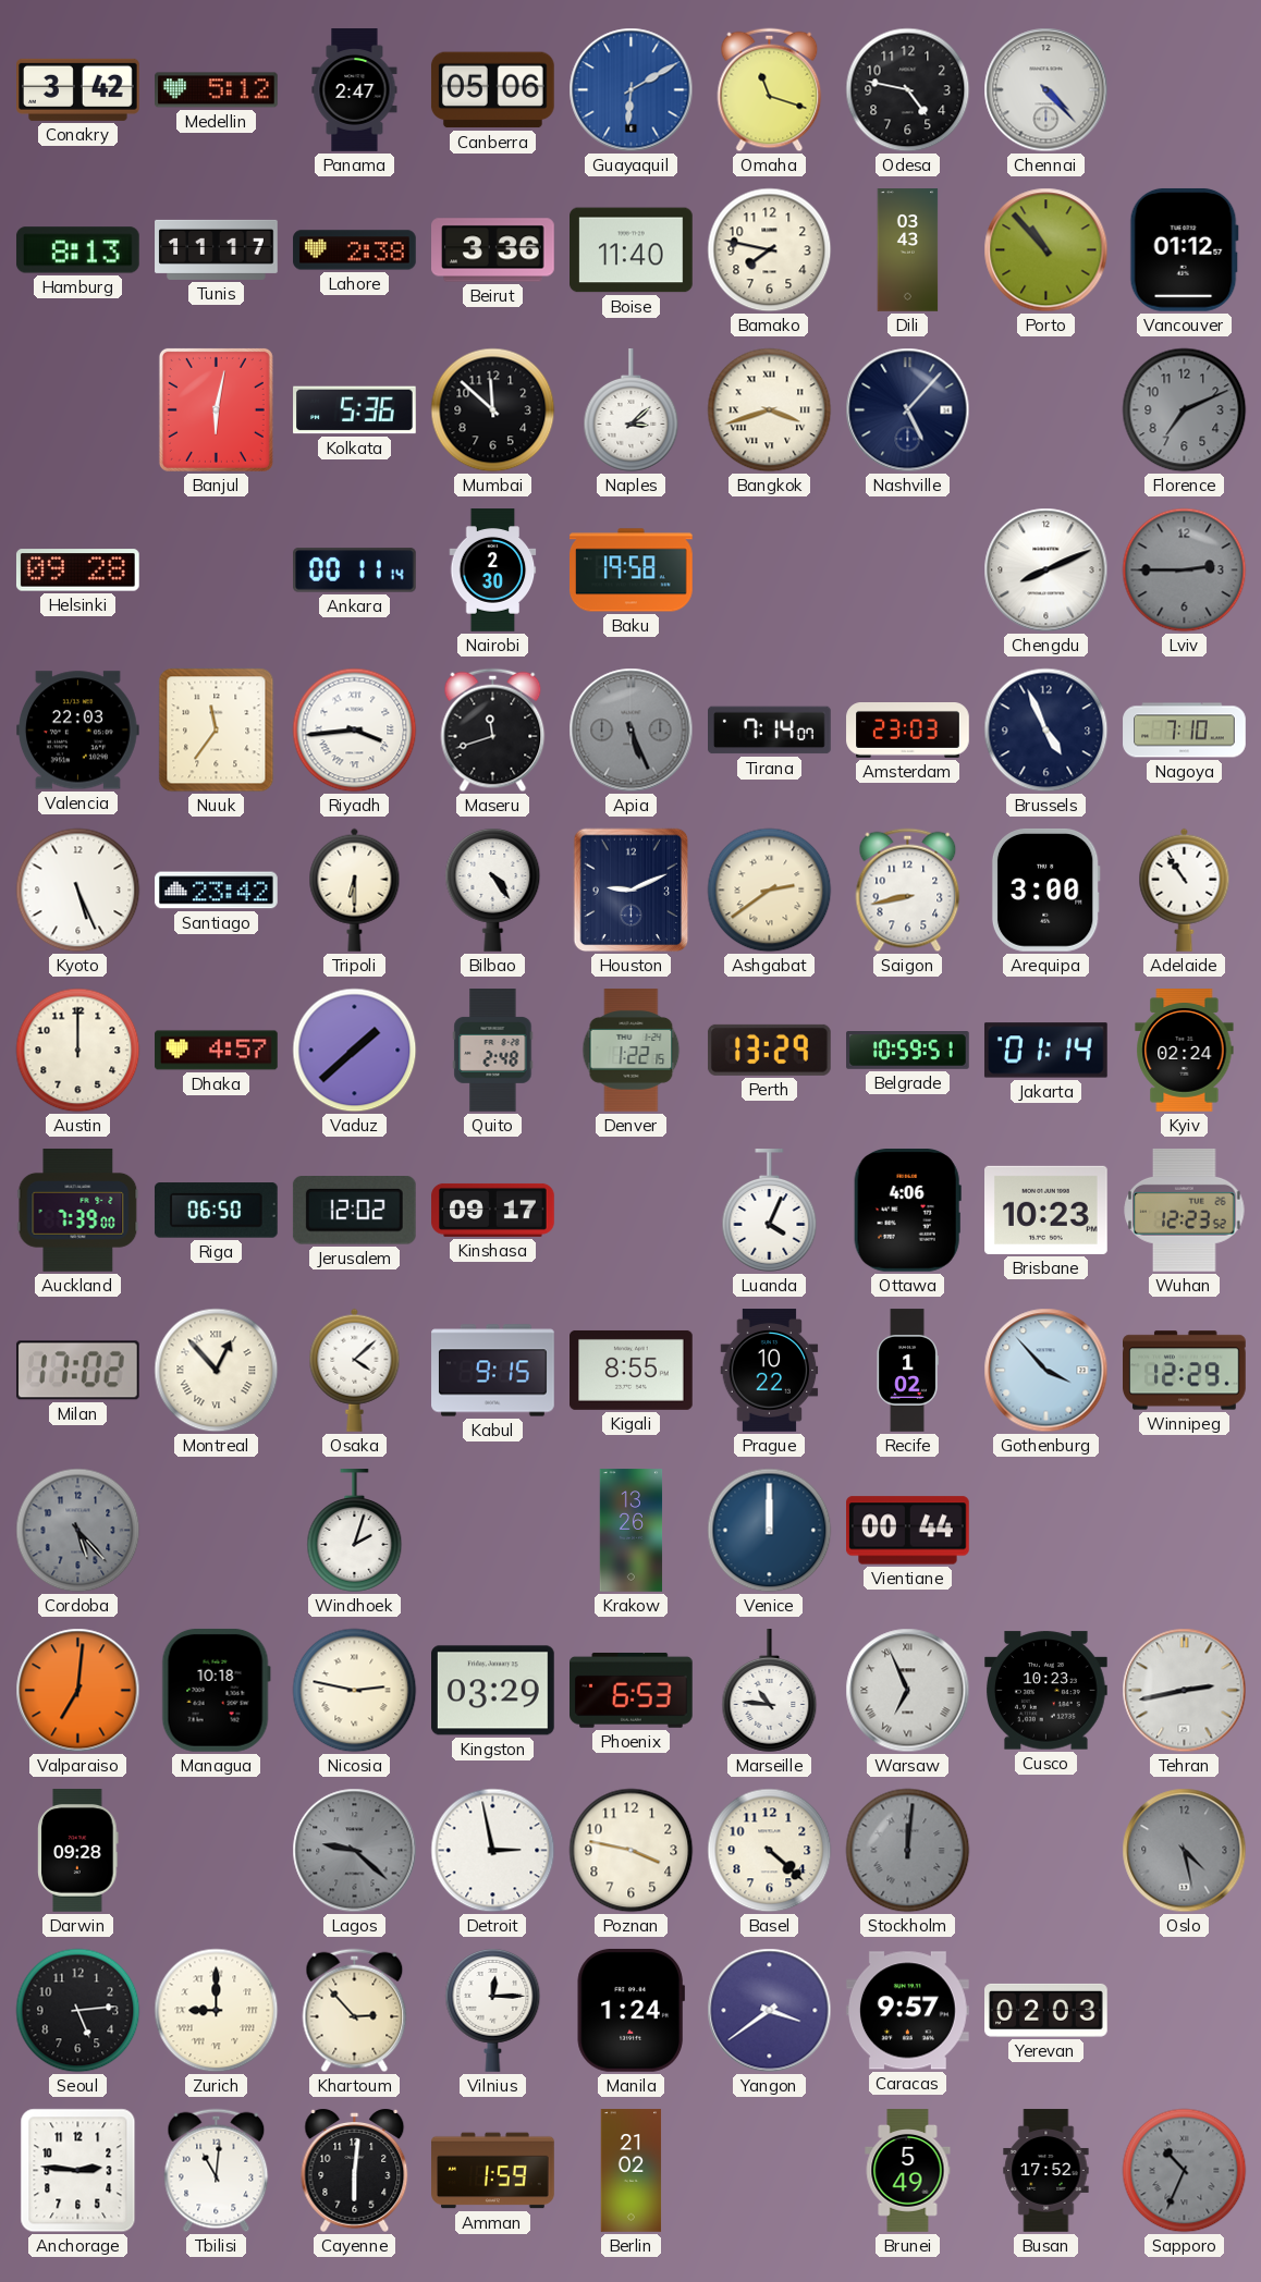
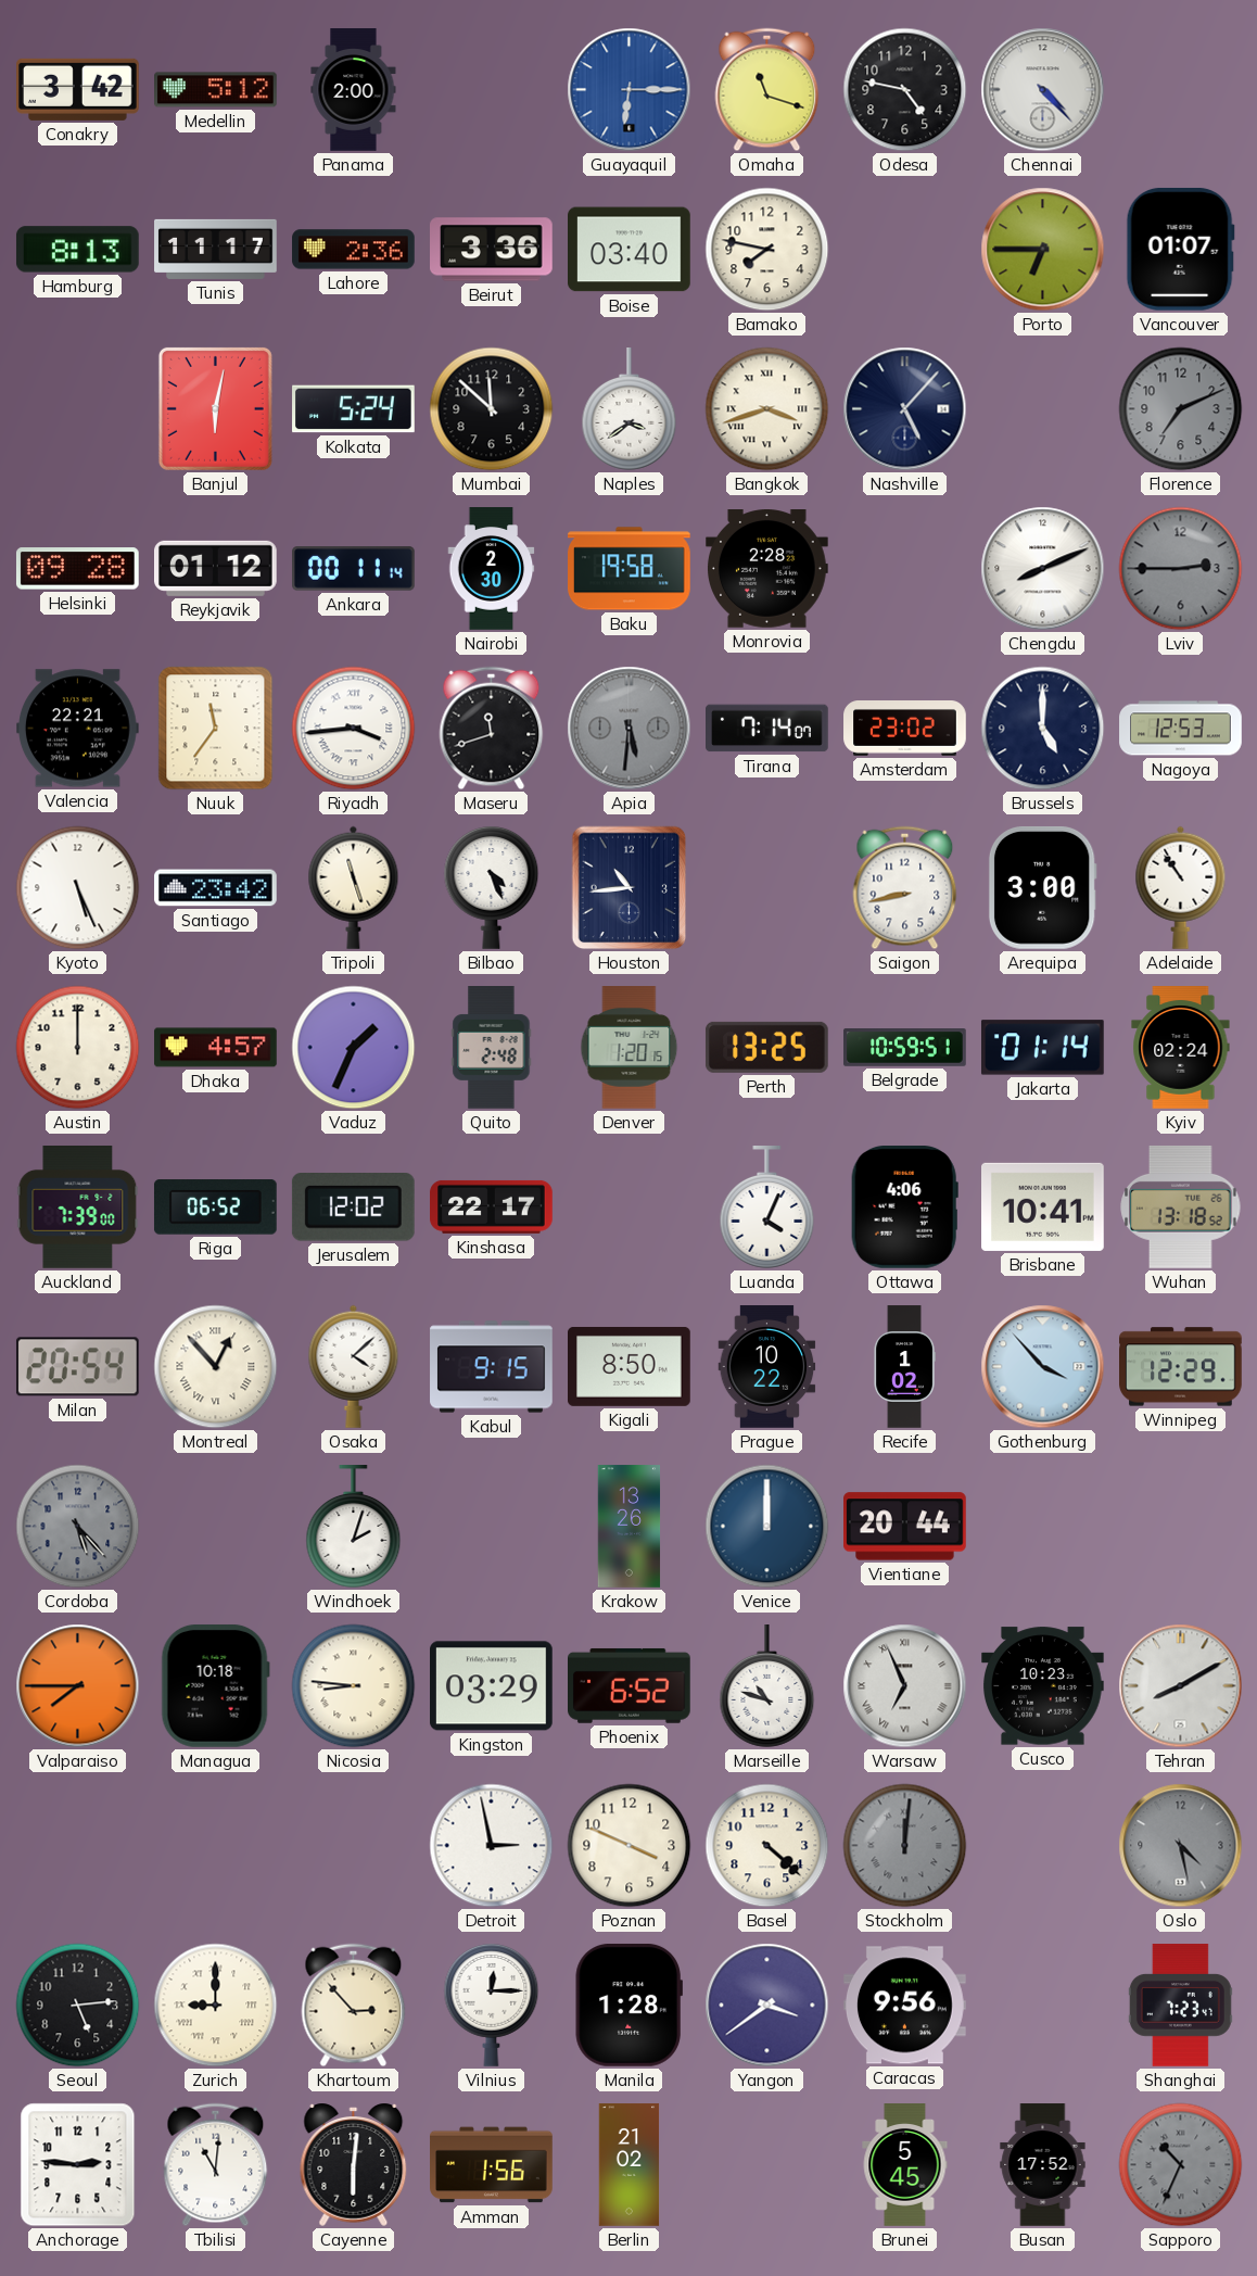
Panama: 2:47 -> 2:00 (354, 90)
Canberra: 05:06 -> none (492, 90)
Guayaquil: 6:10 -> 6:15 (630, 90)
Lahore: 2:38 -> 2:36 (354, 250)
Boise: 11:40 -> 03:40 (630, 250)
Dili: 03:43 -> none (908, 250)
Porto: 10:53 -> 6:45 (1043, 250)
Vancouver: 01:12 -> 01:07 (1180, 249)
Kolkata: 5:36 -> 5:24 (354, 409)
Naples: 3:08 -> 3:39 (630, 409)
Reykjavik: none -> 01:12 (216, 568)
Monrovia: none -> 2:28 (767, 569)
Valencia: 22:03 -> 22:21 (78, 729)
Apia: 5:26 -> 5:31 (630, 729)
Amsterdam: 23:03 -> 23:02 (905, 729)
Brussels: 4:56 -> 5:00 (1043, 729)
Nagoya: 7:10 -> 12:53 (1181, 729)
Tripoli: 6:30 -> 11:27 (354, 887)
Bilbao: 4:24 -> 4:26 (492, 888)
Houston: 9:11 -> 10:44 (630, 888)
Ashgabat: 2:39 -> none (770, 891)
Vaduz: 1:38 -> 1:34 (354, 1048)
Denver: 1:22 -> 1:20 (630, 1048)
Perth: 13:29 -> 13:25 (766, 1047)
Riga: 06:50 -> 06:52 (215, 1207)
Kinshasa: 09:17 -> 22:17 (492, 1206)
Brisbane: 10:23 -> 10:41 (1043, 1206)
Wuhan: 12:23 -> 13:18 (1181, 1207)
Milan: 17:02 -> 20:54 (77, 1367)
Kigali: 8:55 -> 8:50 (630, 1366)
Vientiane: 00:44 -> 20:44 (905, 1527)
Valparaiso: 7:01 -> 7:45 (78, 1686)
Nicosia: 2:47 -> 8:46 (354, 1686)
Phoenix: 6:53 -> 6:52 (630, 1686)
Marseille: 10:46 -> 10:48 (767, 1686)
Tehran: 2:43 -> 8:10 (1181, 1686)
Darwin: 09:28 -> none (78, 1851)
Lagos: 9:22 -> none (355, 1851)
Poznan: 3:47 -> 3:49 (630, 1846)
Manila: 1:24 -> 1:28 (628, 2006)
Caracas: 9:57 -> 9:56 (905, 2006)
Yerevan: 02:03 -> none (1046, 2010)
Shanghai: none -> 7:23 (1180, 2006)
Amman: 1:59 -> 1:56 (492, 2165)
Brunei: 5:49 -> 5:45 (905, 2165)
